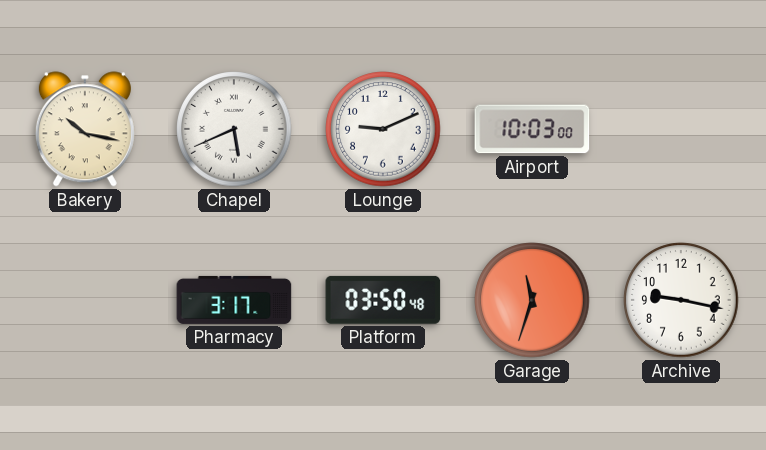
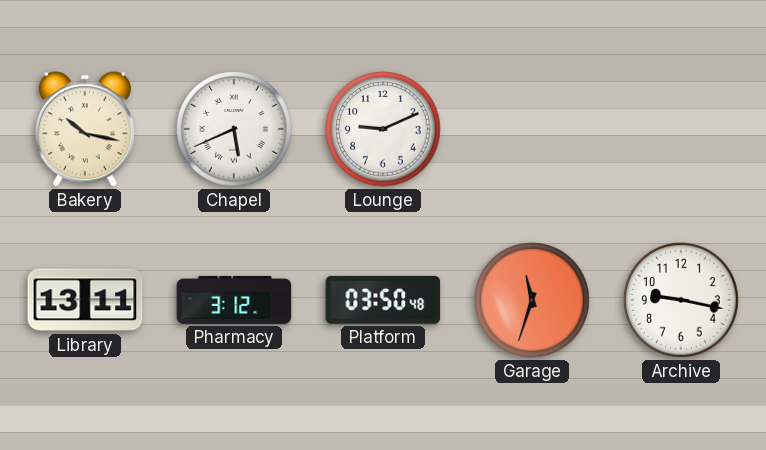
Airport: 10:03 -> none (532, 129)
Library: none -> 13:11 (85, 300)
Pharmacy: 3:17 -> 3:12 (234, 300)
